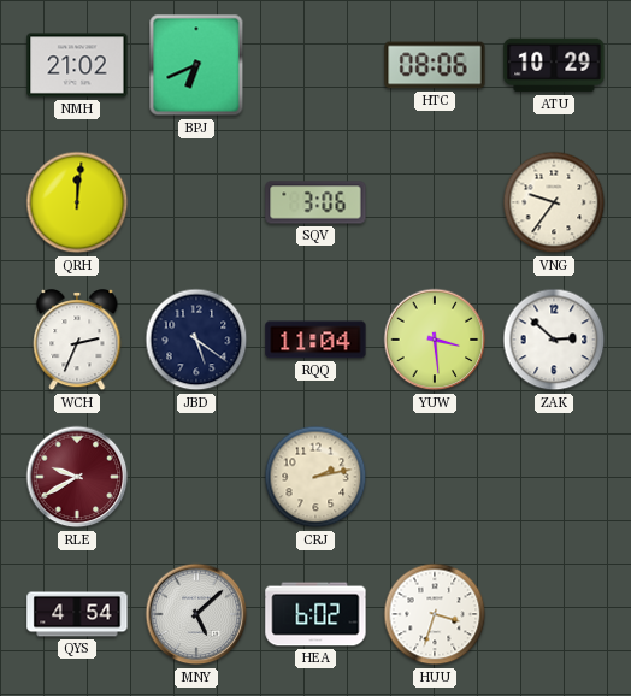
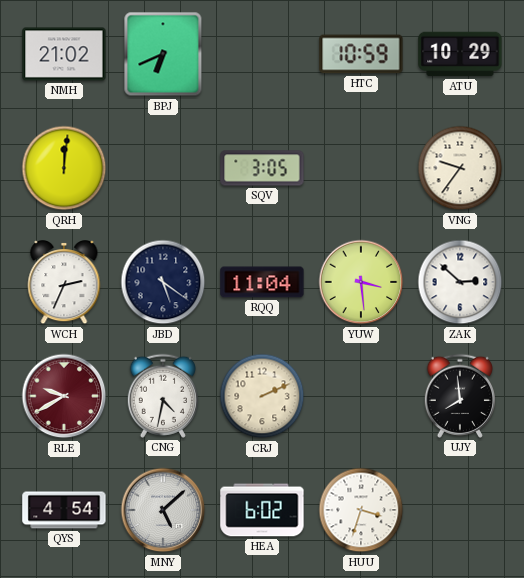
HTC: 08:06 -> 10:59 (361, 54)
SQV: 3:06 -> 3:05 (262, 168)
CNG: none -> 4:32 (163, 396)
CRJ: 2:13 -> 2:11 (262, 396)
UJY: none -> 7:59 (460, 396)
